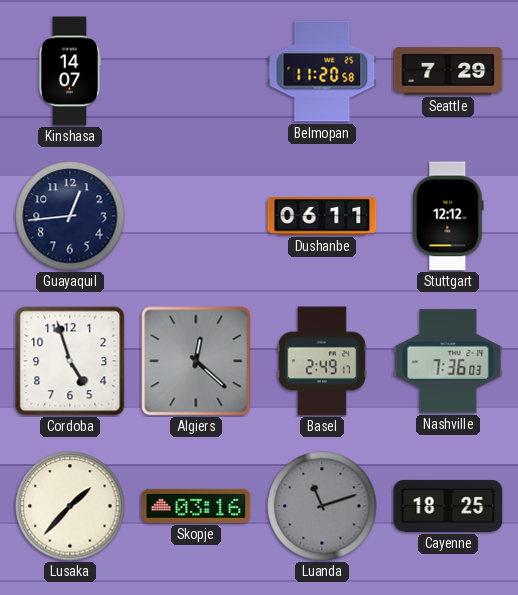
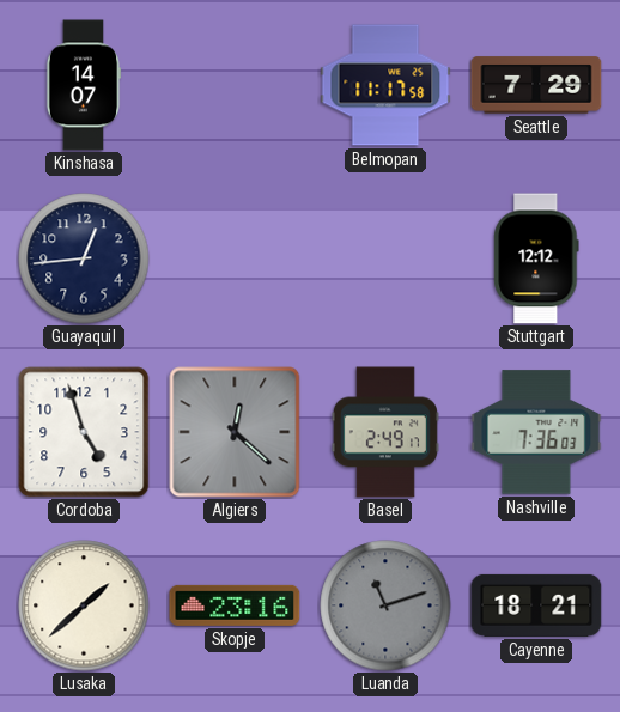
Belmopan: 11:20 -> 11:17 (385, 85)
Dushanbe: 06:11 -> none (322, 217)
Lusaka: 1:37 -> 1:38 (84, 605)
Skopje: 03:16 -> 23:16 (235, 605)
Cayenne: 18:25 -> 18:21 (536, 605)
